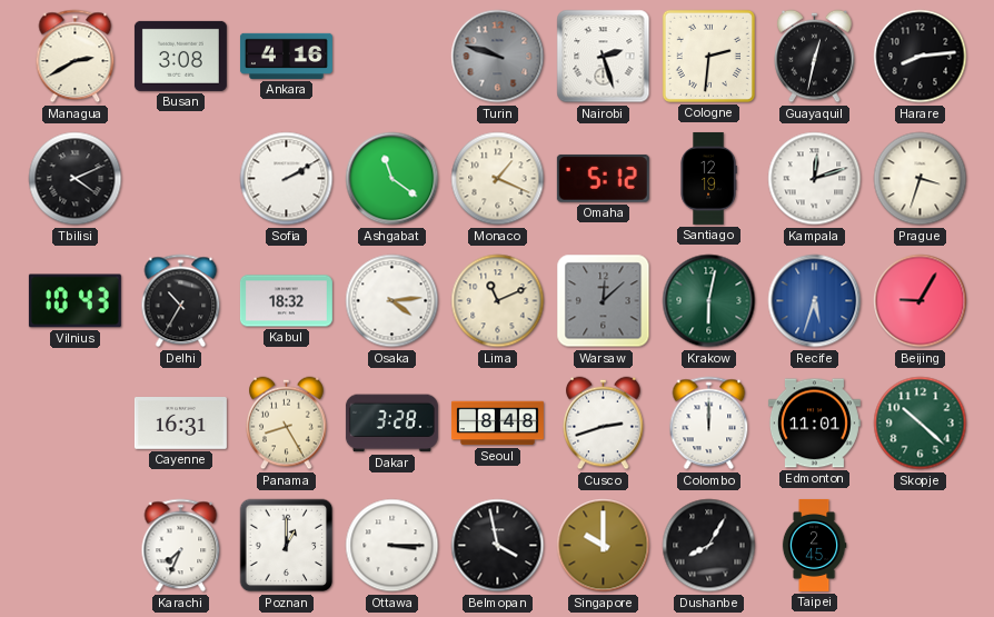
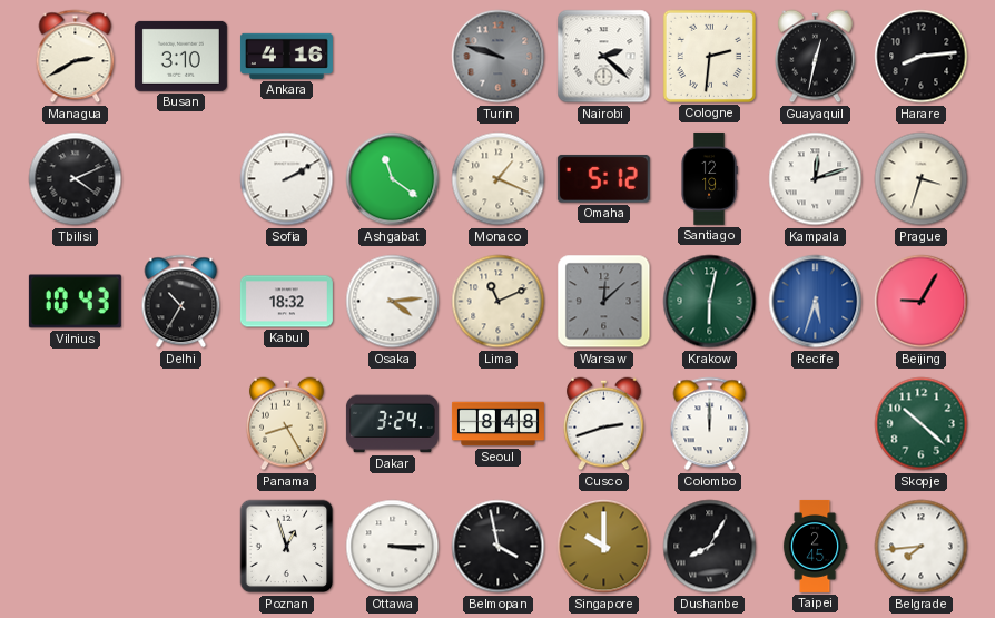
Busan: 3:08 -> 3:10 (180, 56)
Nairobi: 2:27 -> 2:22 (604, 57)
Cayenne: 16:31 -> none (180, 424)
Dakar: 3:28 -> 3:24 (392, 424)
Edmonton: 11:01 -> none (814, 424)
Karachi: 7:34 -> none (181, 546)
Poznan: 1:00 -> 12:57 (287, 547)
Belgrade: none -> 7:44 (922, 547)
